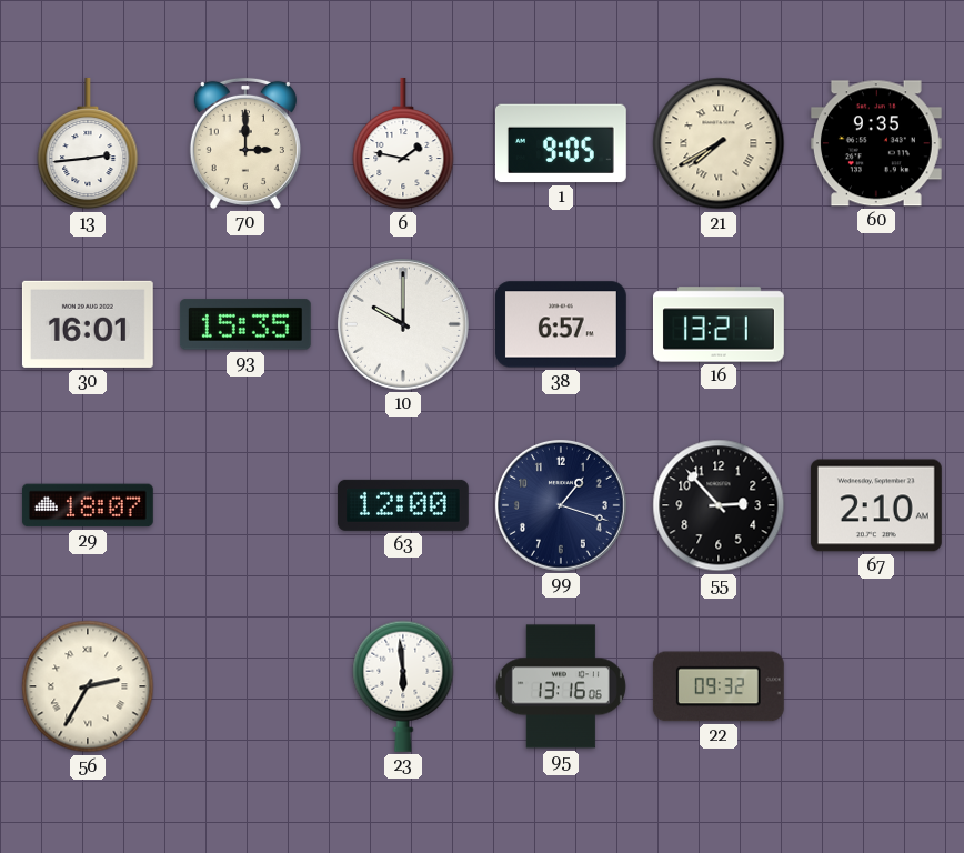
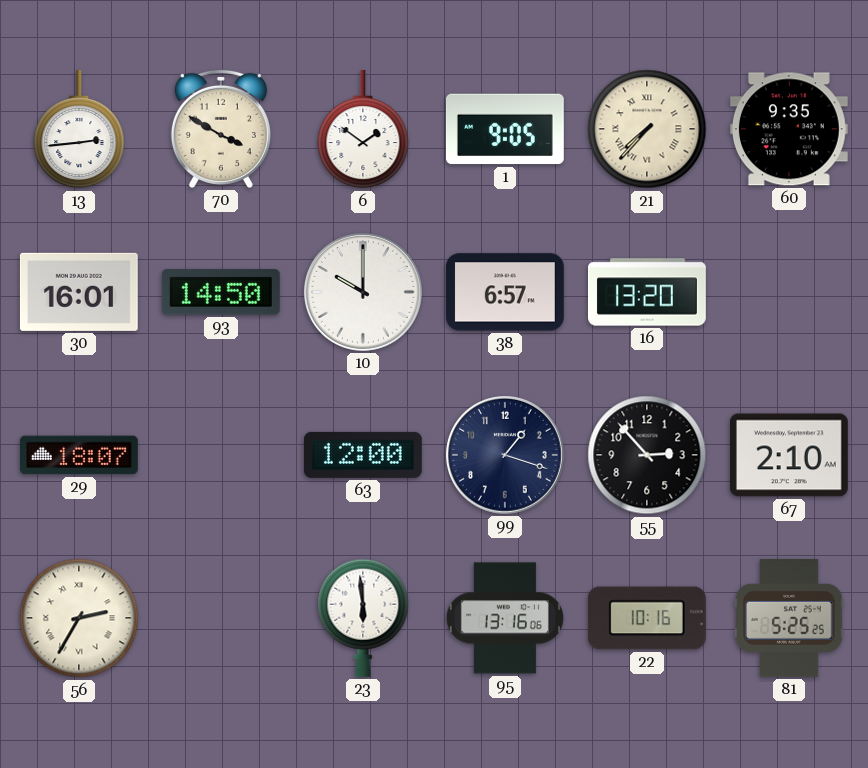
70: 3:00 -> 3:50 (221, 129)
6: 1:47 -> 1:51 (363, 129)
21: 7:40 -> 7:37 (647, 129)
93: 15:35 -> 14:50 (221, 292)
16: 13:21 -> 13:20 (648, 292)
22: 09:32 -> 10:16 (647, 618)
81: none -> 5:25 (789, 618)
